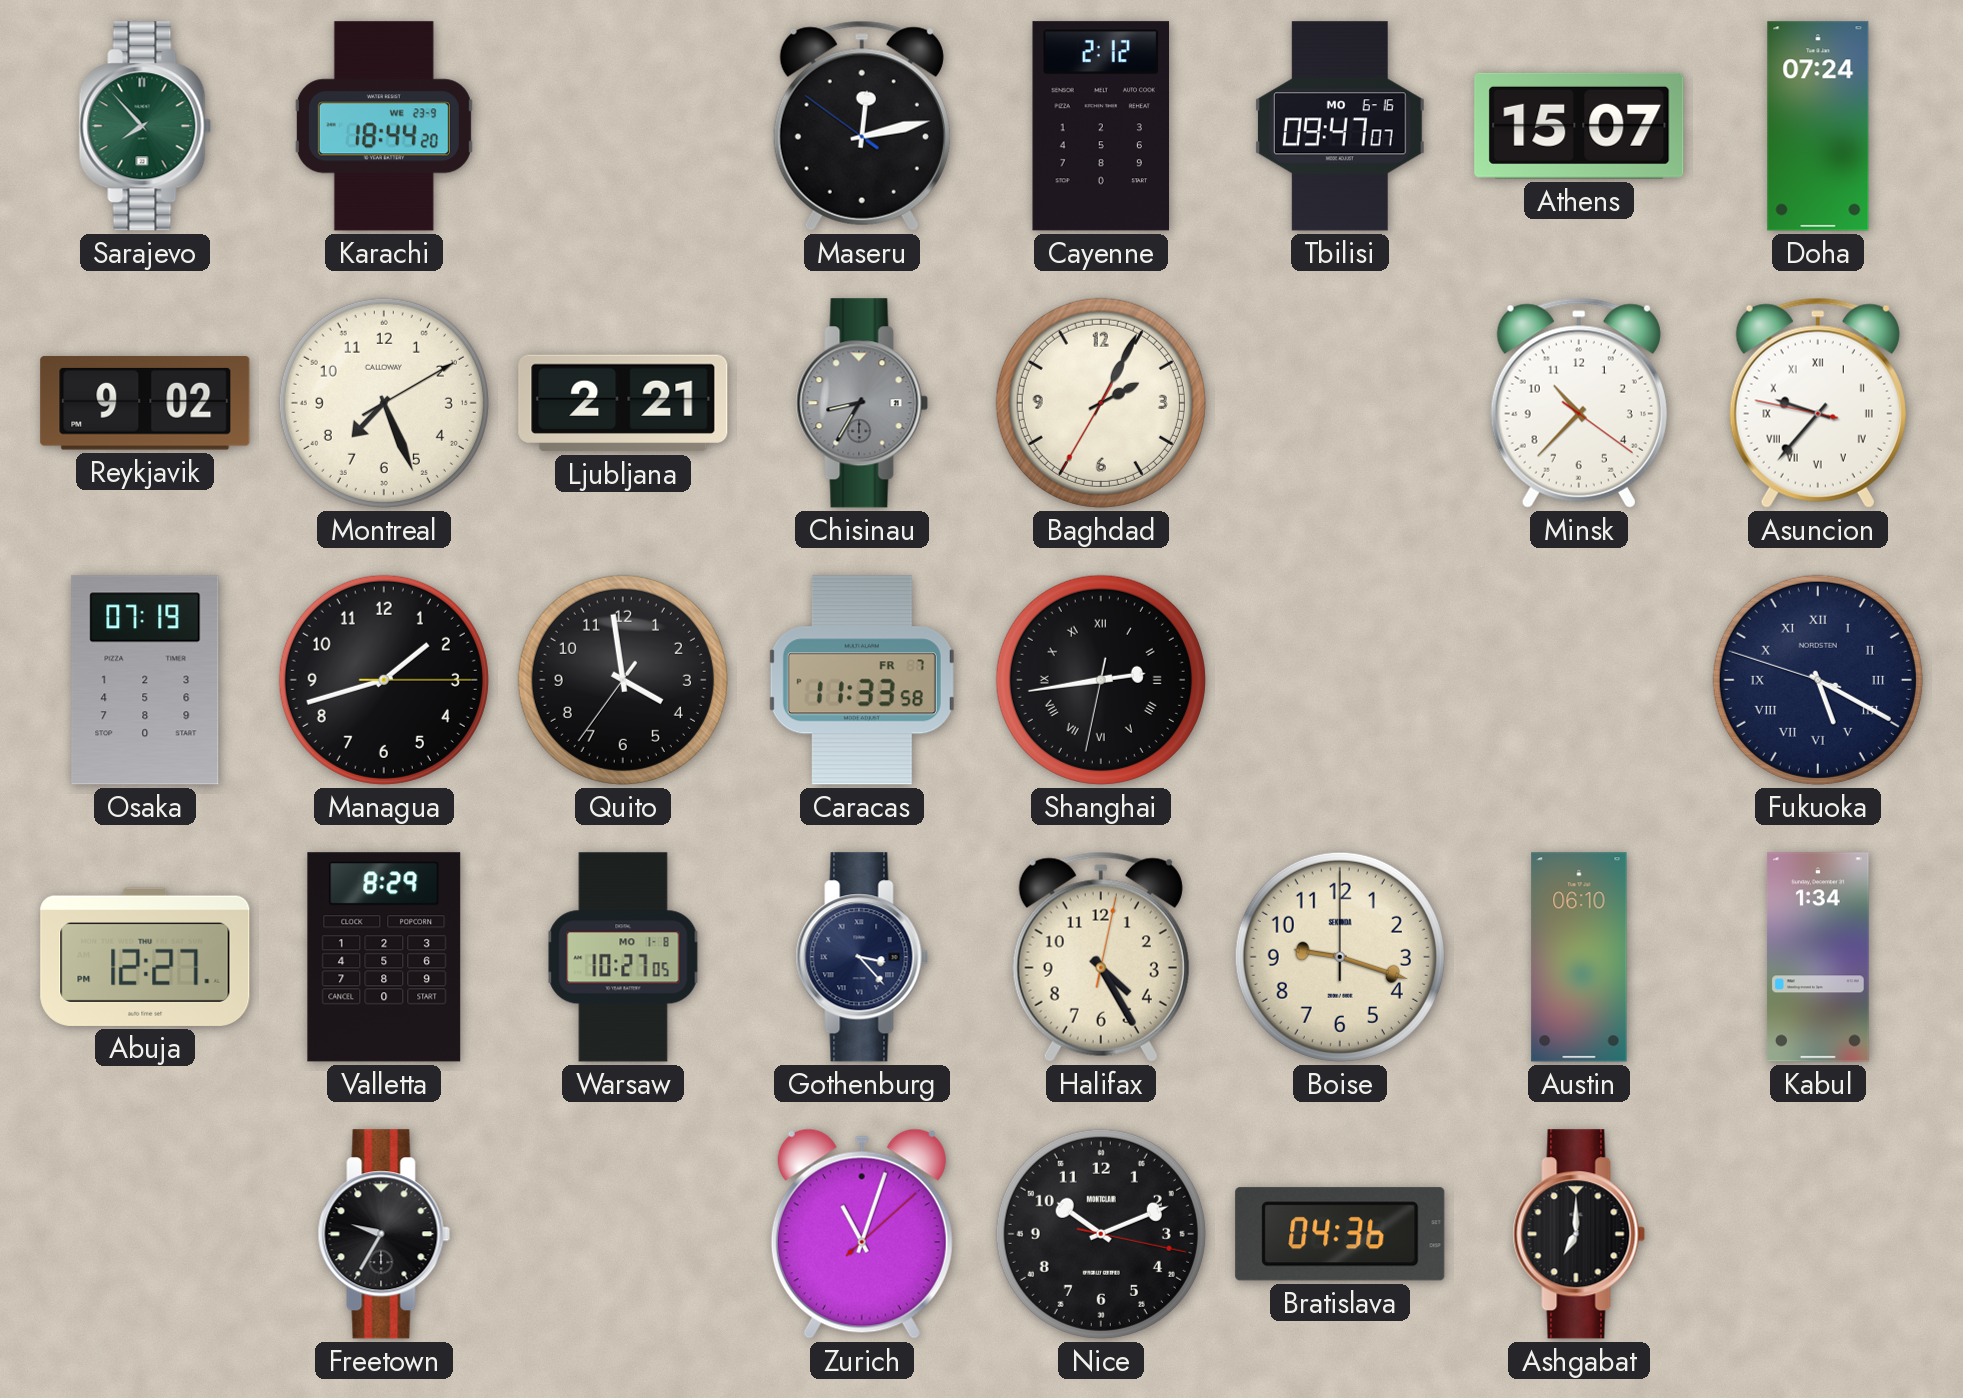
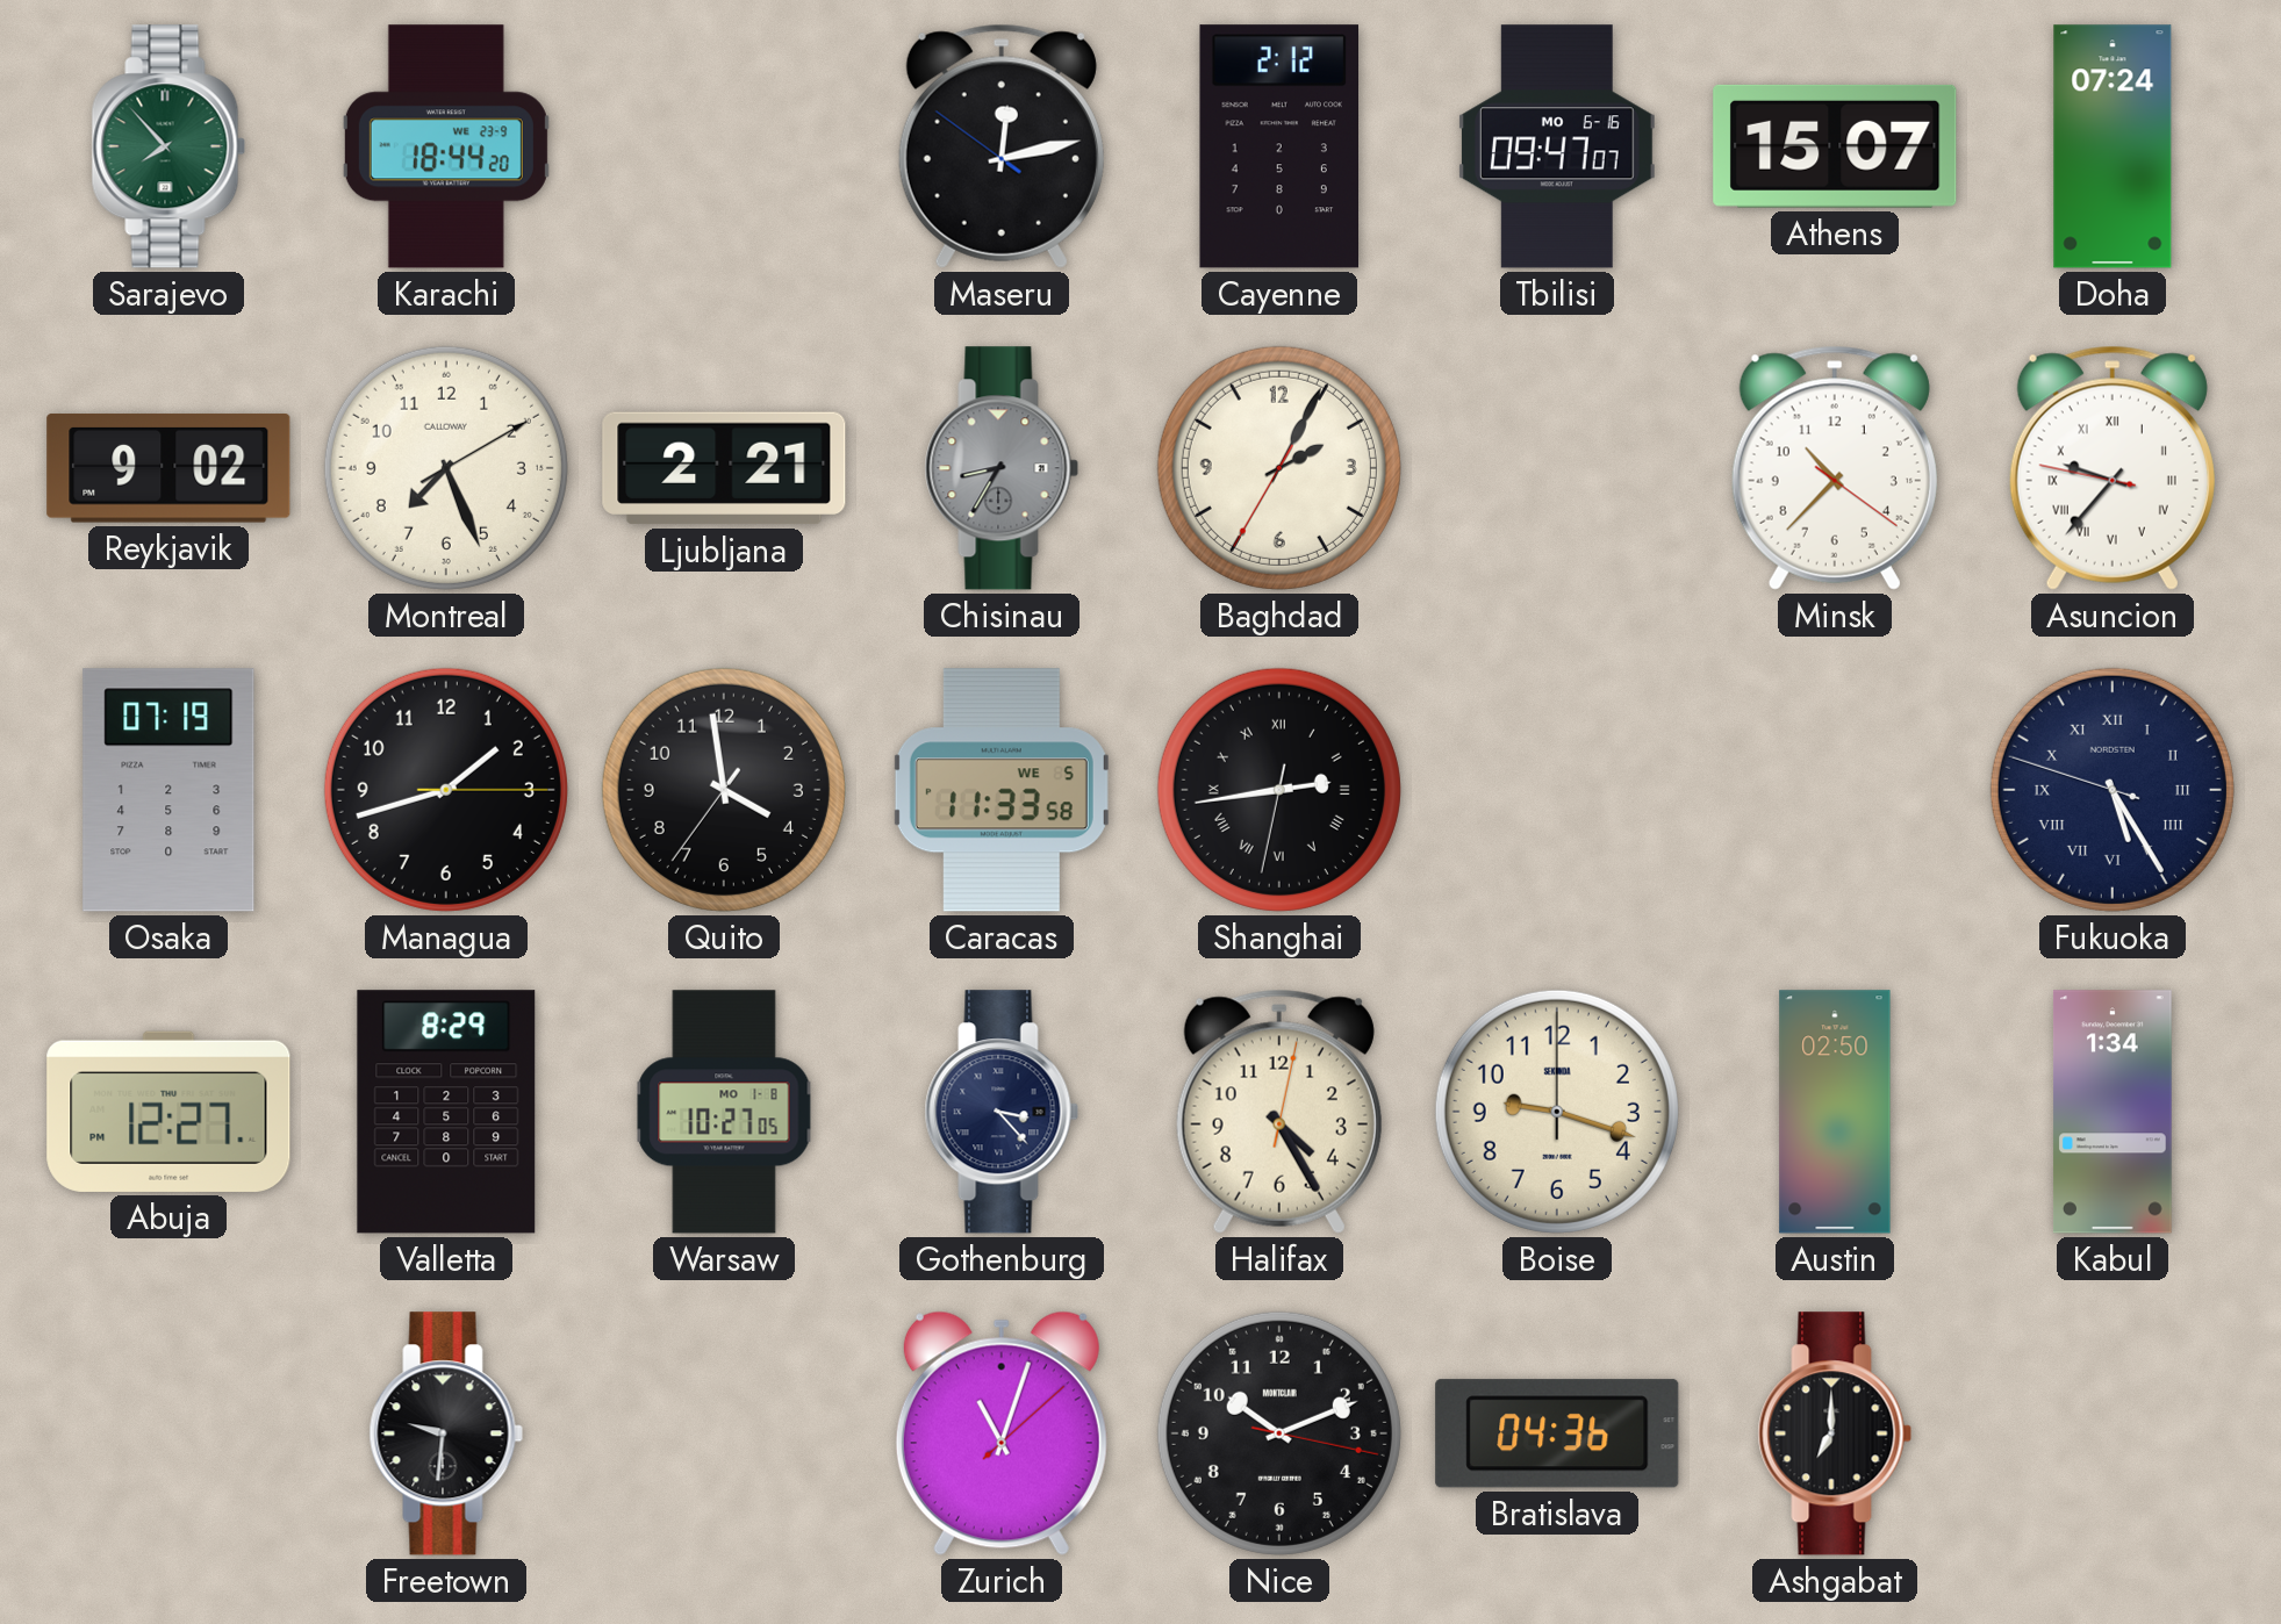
Caracas date: FR 7 -> WE 5 (1002, 790)
Fukuoka: 5:19 -> 5:24 (2113, 790)
Austin: 06:10 -> 02:50 (1835, 1112)
Freetown: 9:35 -> 9:31 (446, 1433)
